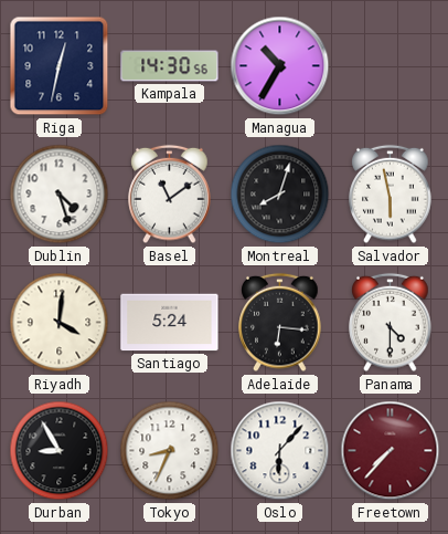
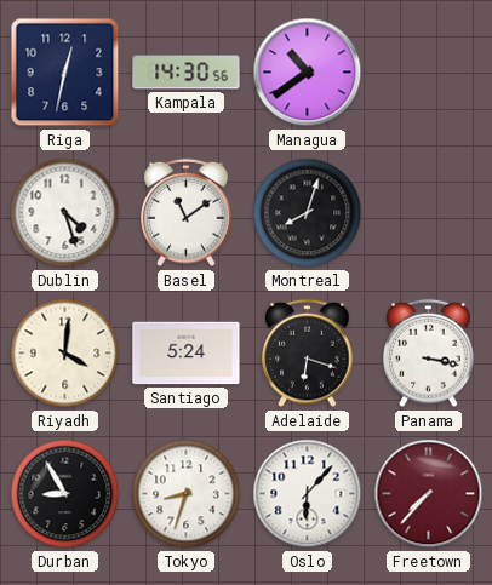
Managua: 10:35 -> 10:39 (308, 73)
Salvador: 5:58 -> none (391, 195)
Adelaide: 6:16 -> 6:18 (308, 354)
Panama: 4:30 -> 3:17 (429, 354)
Tokyo: 8:34 -> 8:33 (187, 494)
